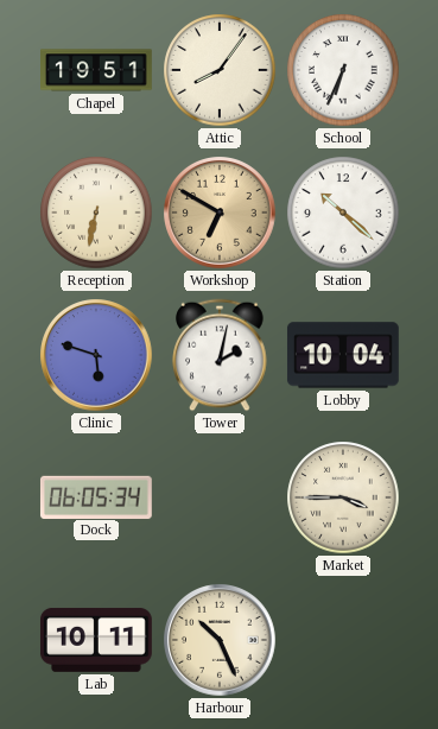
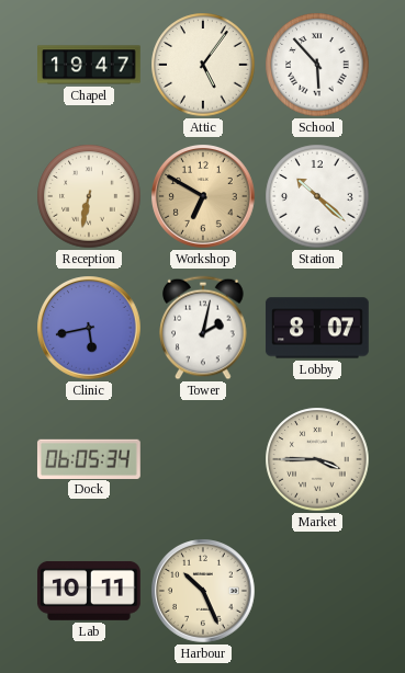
Chapel: 19:51 -> 19:47 (90, 65)
Attic: 8:06 -> 5:06 (203, 65)
School: 6:34 -> 5:53 (317, 65)
Clinic: 5:48 -> 5:43 (90, 329)
Lobby: 10:04 -> 8:07 (317, 328)
